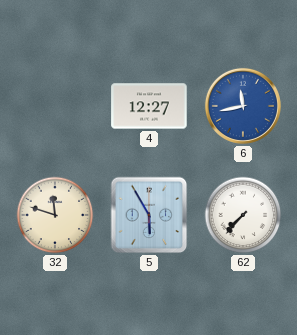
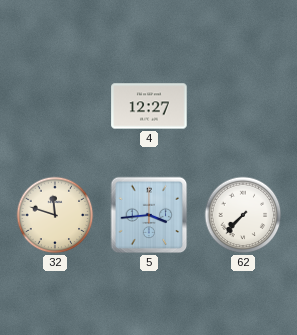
6: 11:43 -> none (243, 106)
5: 5:55 -> 3:44 (149, 215)
